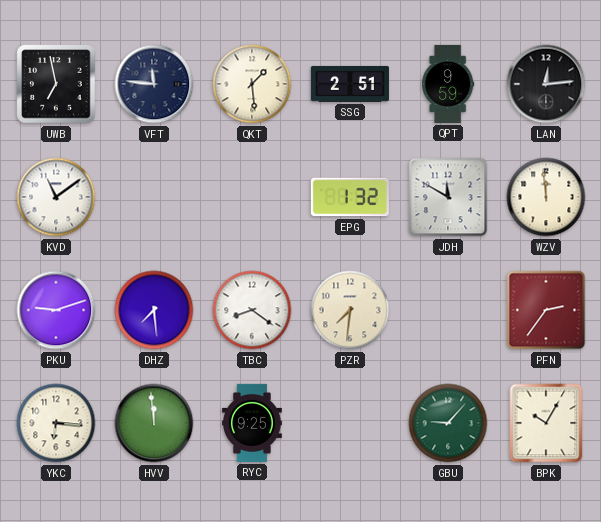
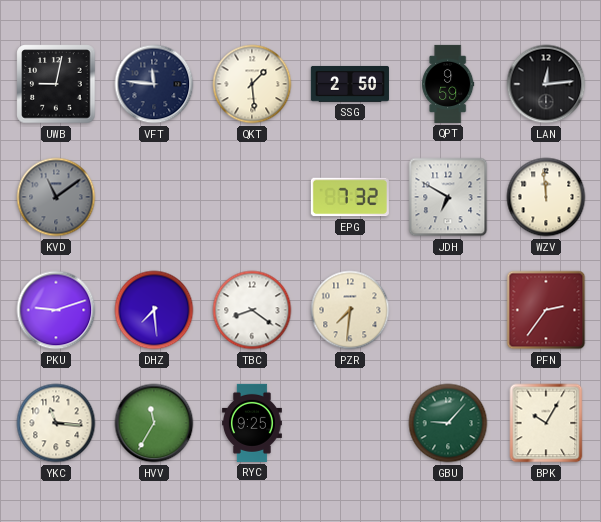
UWB: 6:58 -> 9:02 (56, 84)
SSG: 2:51 -> 2:50 (350, 84)
KVD dial: white -> grey (56, 197)
EPG: 1:32 -> 7:32 (350, 197)
JDH: 11:50 -> 6:50 (448, 197)
YKC: 6:16 -> 11:16 (56, 423)
HVV: 11:59 -> 11:35 (154, 423)
